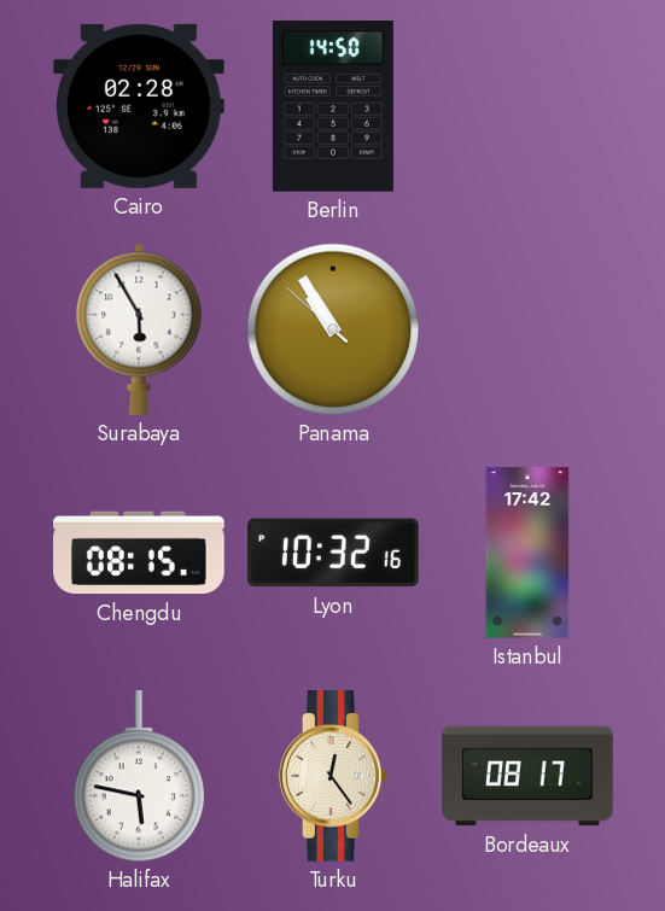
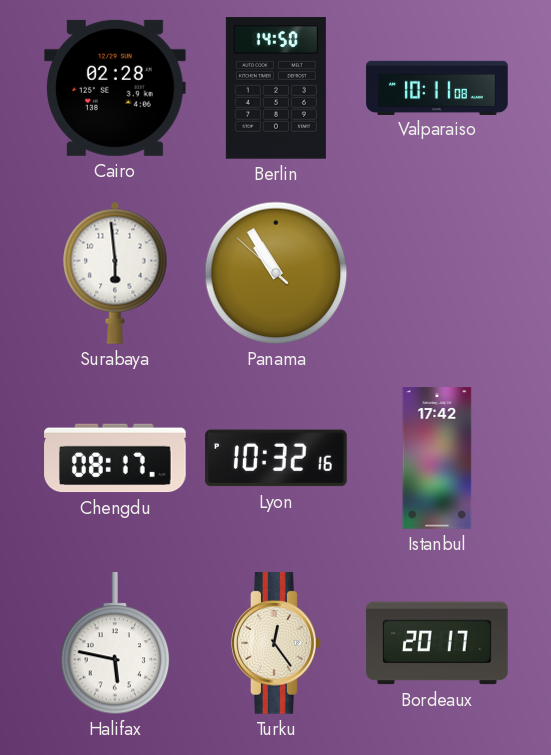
Valparaiso: none -> 10:11 (437, 87)
Surabaya: 5:55 -> 5:59 (115, 273)
Chengdu: 08:15 -> 08:17 (115, 458)
Bordeaux: 08:17 -> 20:17 (437, 643)
